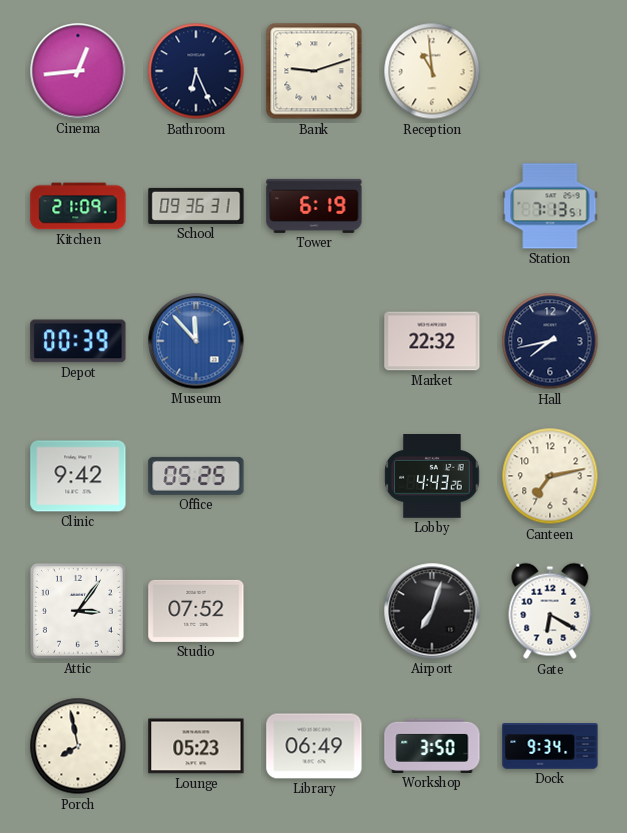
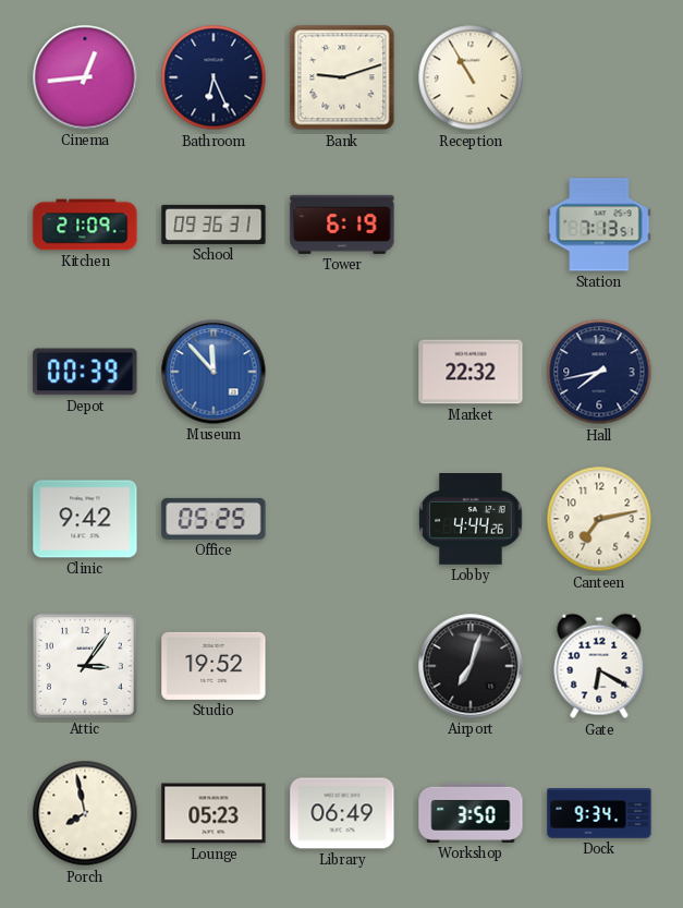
Reception: 10:59 -> 10:55 (471, 77)
Lobby: 4:43 -> 4:44 (471, 520)
Studio: 07:52 -> 19:52 (214, 666)
